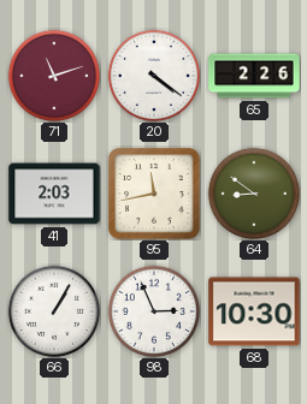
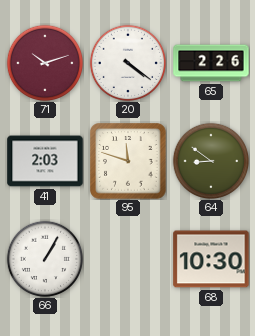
71: 11:12 -> 10:12 (44, 62)
95: 11:43 -> 11:48 (128, 161)
98: 2:56 -> none (153, 310)
